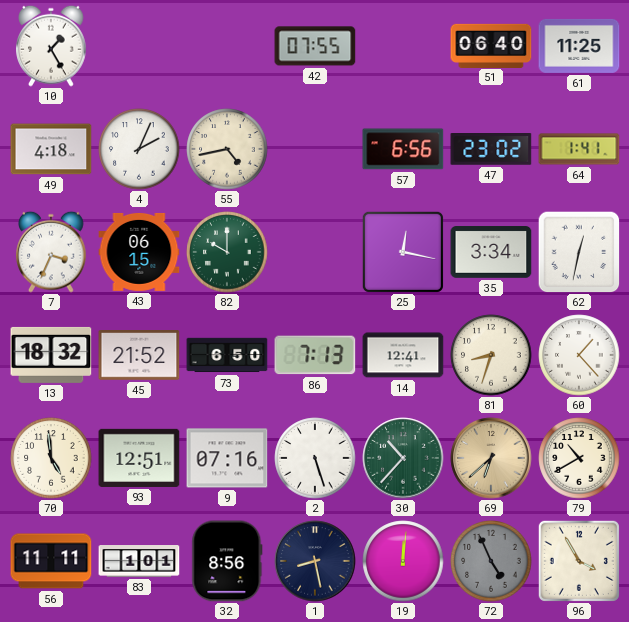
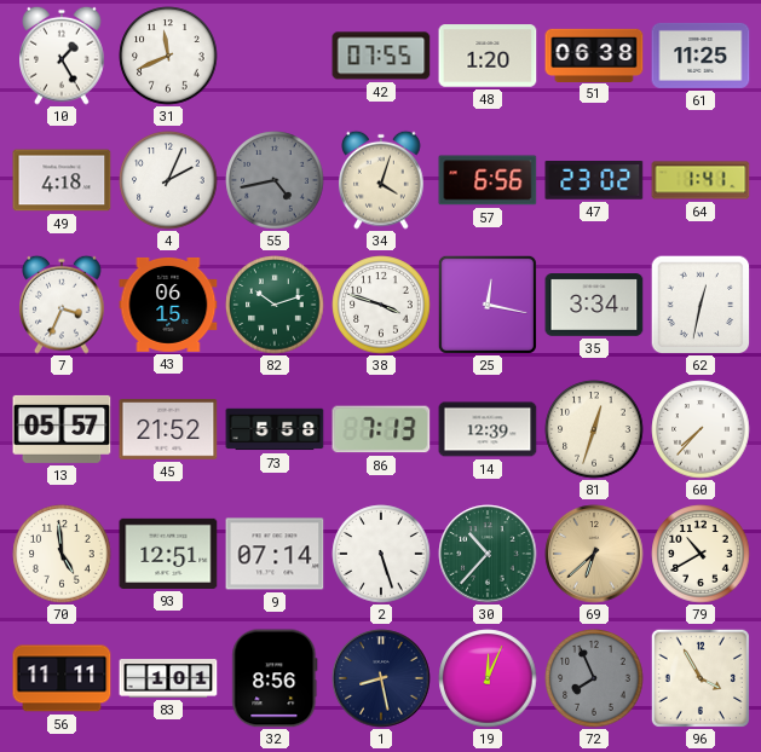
31: none -> 11:41 (168, 56)
48: none -> 1:20 (488, 56)
51: 06:40 -> 06:38 (594, 54)
55 dial: cream -> grey (275, 180)
34: none -> 4:03 (381, 180)
82: 10:00 -> 10:12 (275, 305)
38: none -> 3:48 (381, 305)
13: 18:32 -> 05:57 (62, 429)
73: 6:50 -> 5:58 (275, 429)
14: 12:41 -> 12:39 (488, 429)
81: 8:33 -> 12:33 (594, 429)
60: 1:23 -> 7:37 (701, 429)
9: 07:16 -> 07:14 (275, 554)
19: 12:01 -> 12:04 (488, 678)
72: 4:56 -> 7:56 (594, 678)
